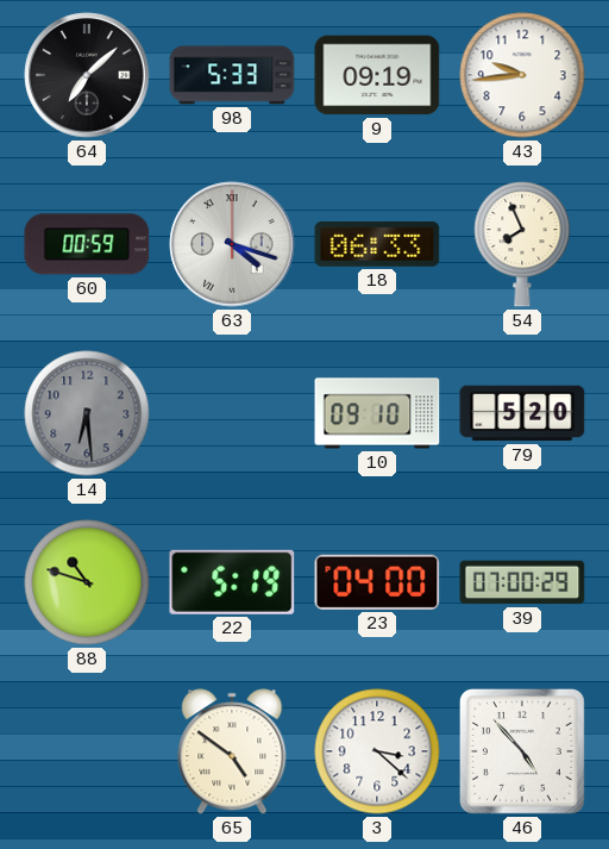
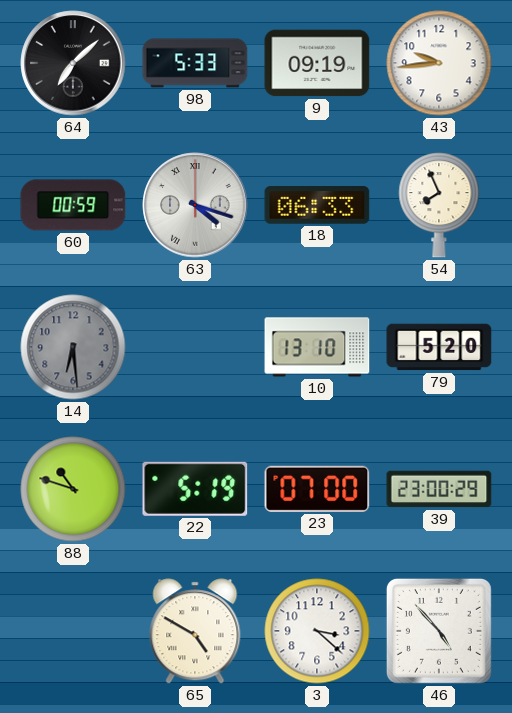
10: 09:10 -> 13:10 (317, 347)
23: 04:00 -> 07:00 (317, 489)
39: 07:00 -> 23:00 (439, 489)
65: 4:51 -> 4:50 (195, 631)
